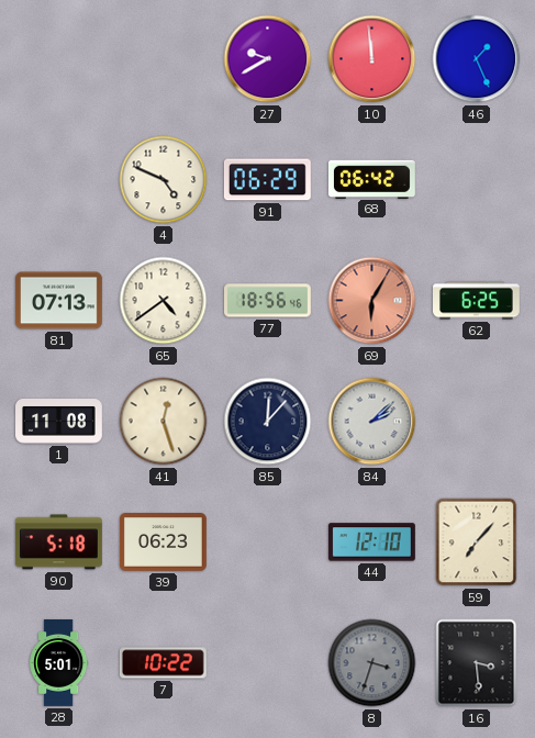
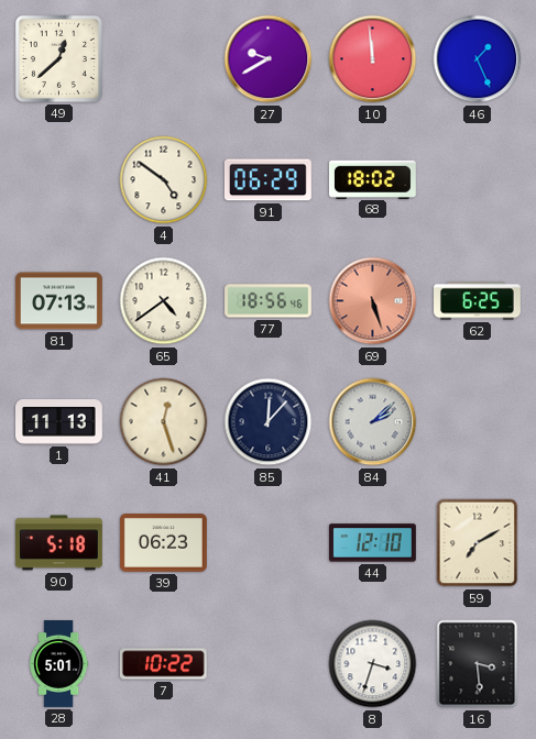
49: none -> 12:38 (58, 58)
4: 4:49 -> 4:51 (164, 180)
68: 06:42 -> 18:02 (372, 179)
69: 6:05 -> 5:27 (373, 301)
1: 11:08 -> 11:13 (59, 422)
59: 7:07 -> 7:10 (478, 543)
8 dial: grey -> white (373, 664)
